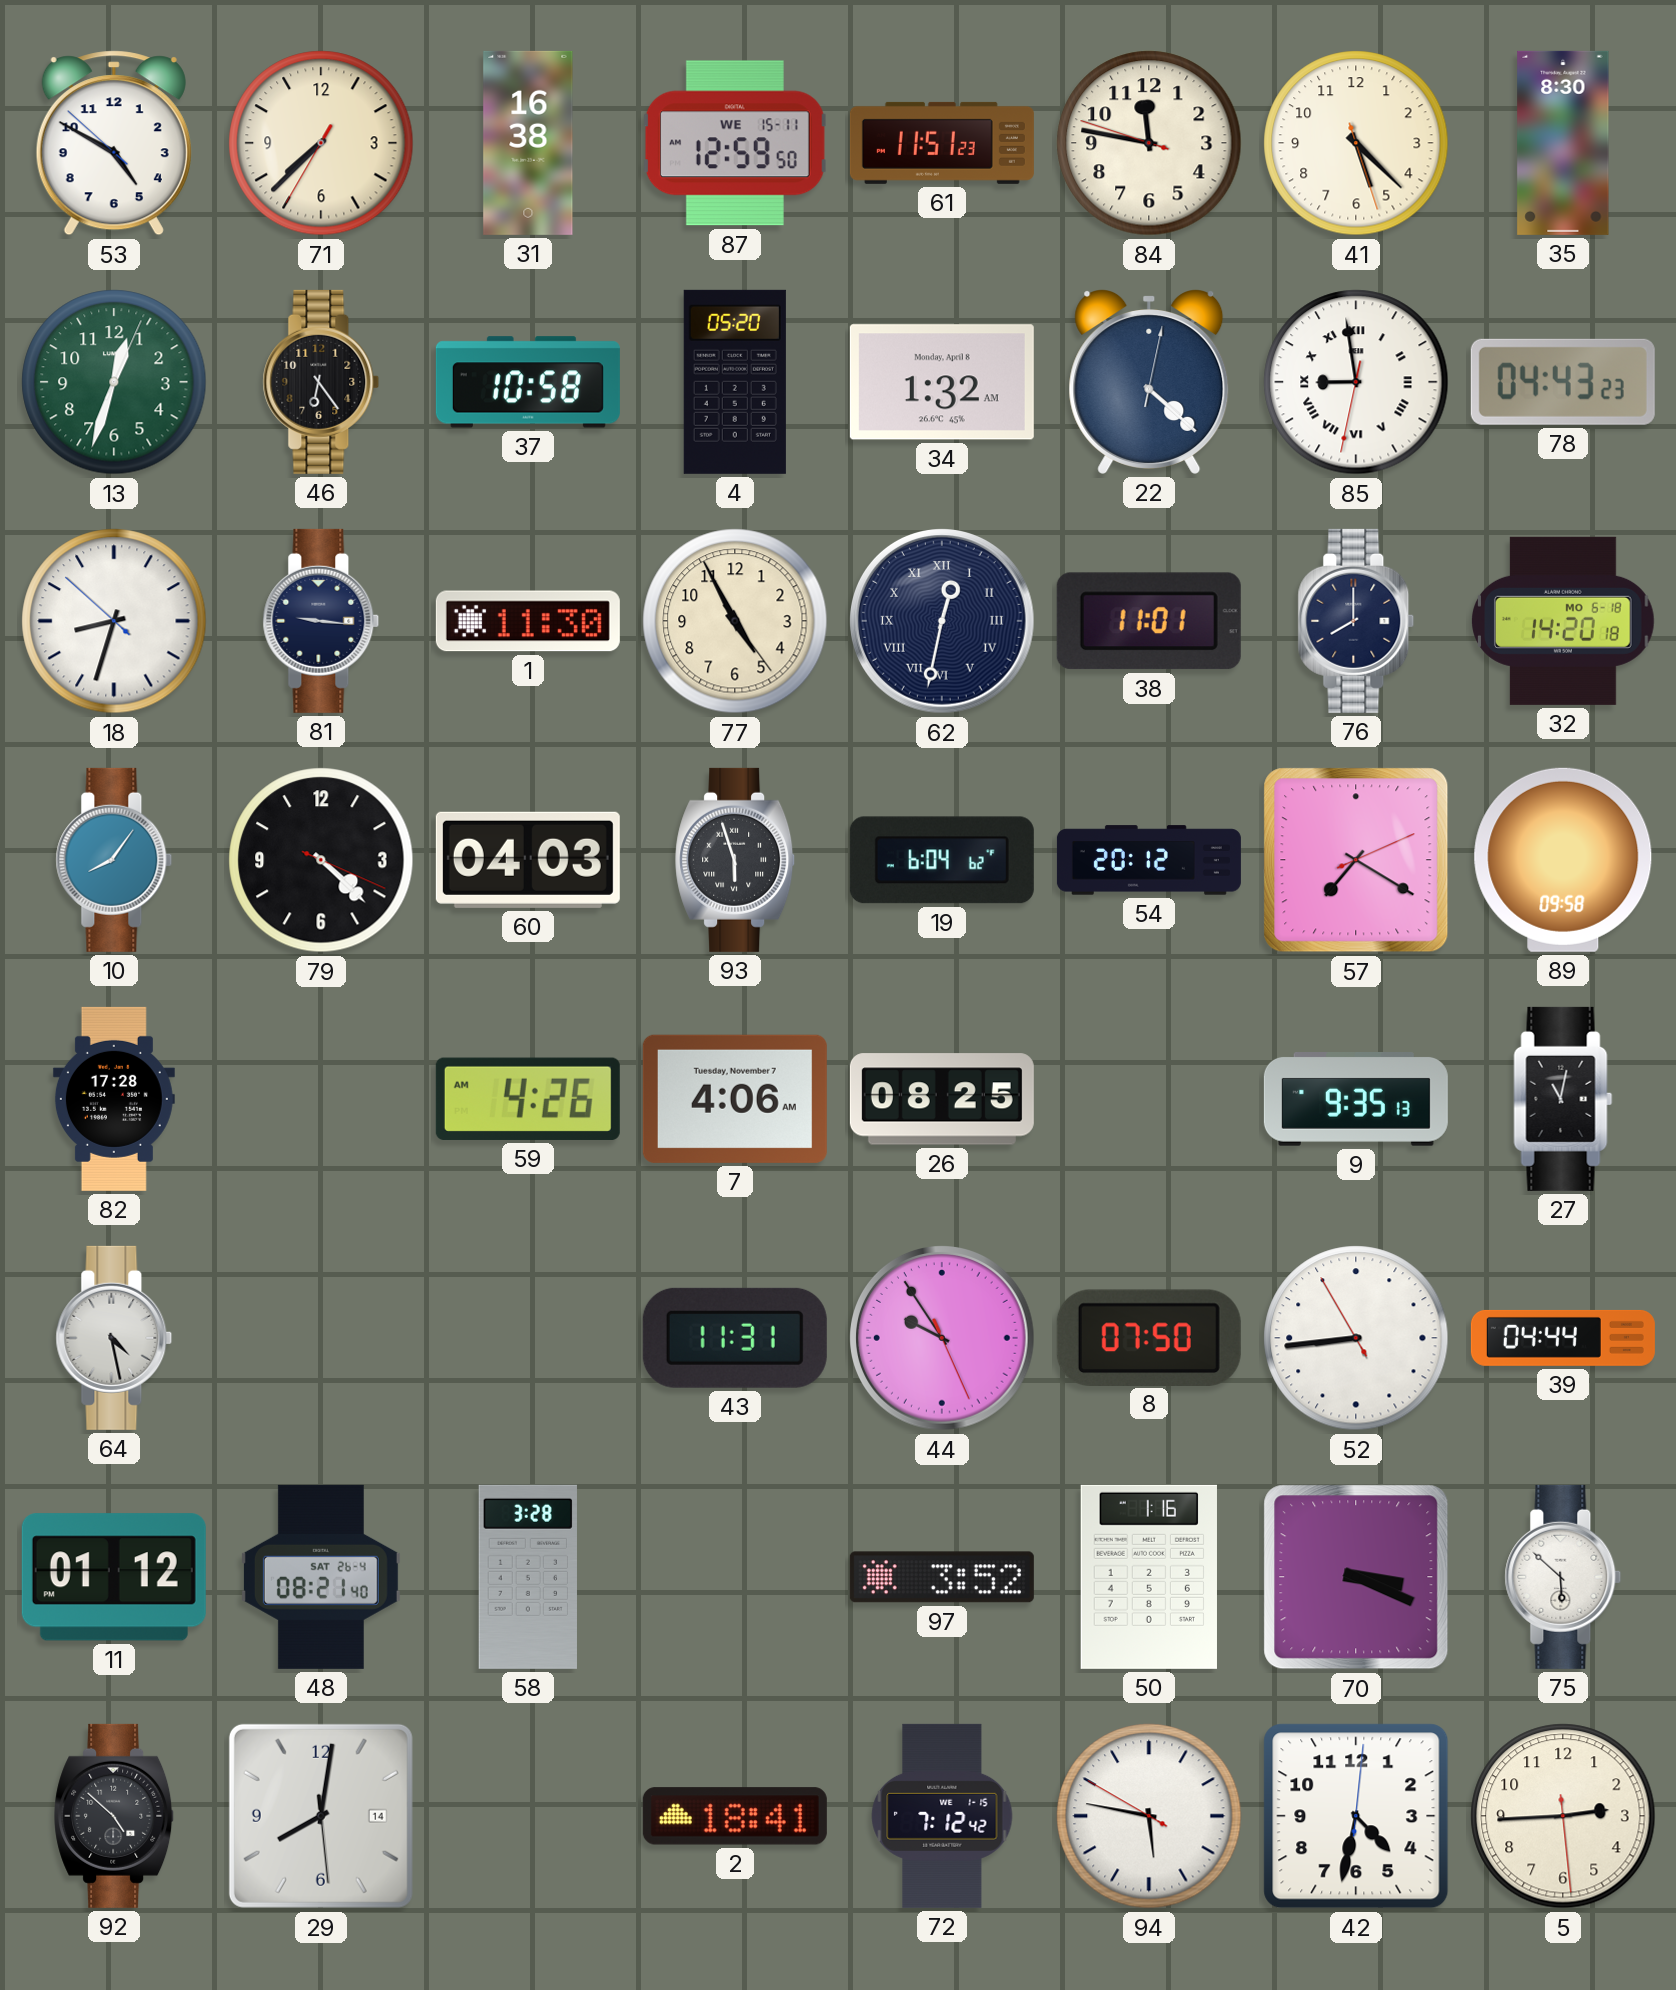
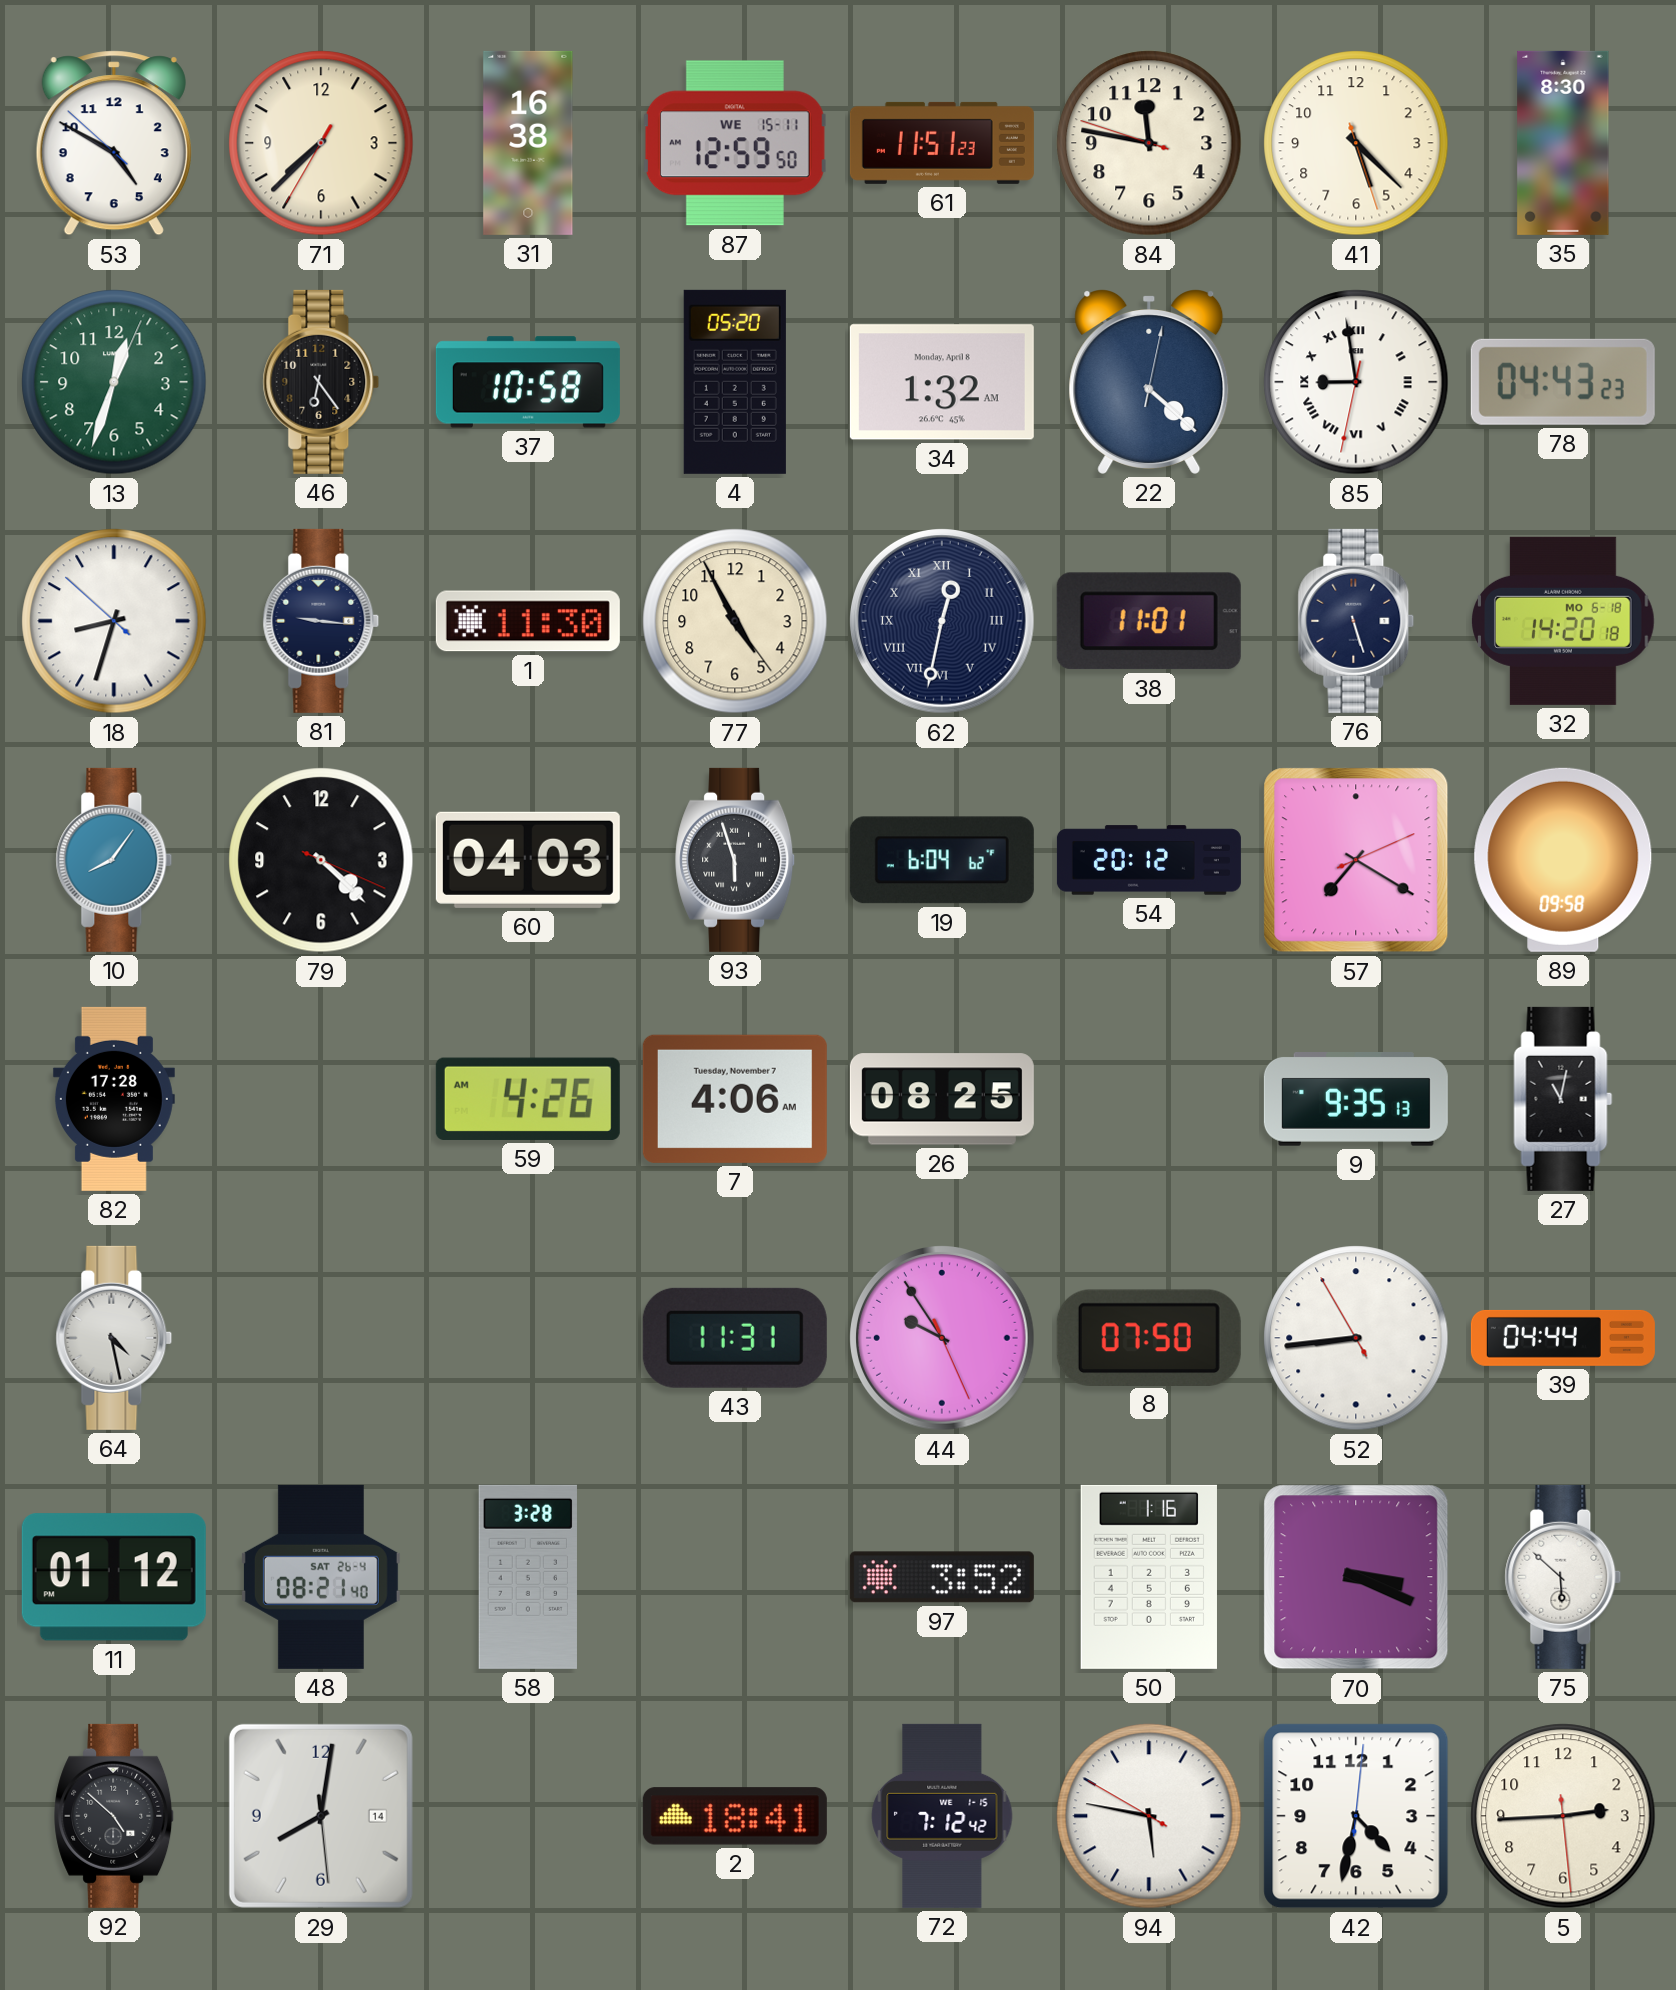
76: 8:00 -> 5:27 (1356, 621)
